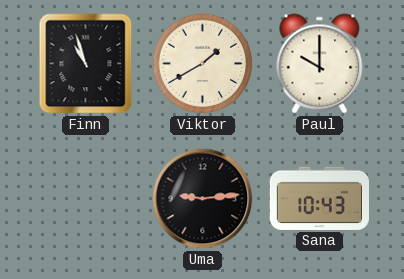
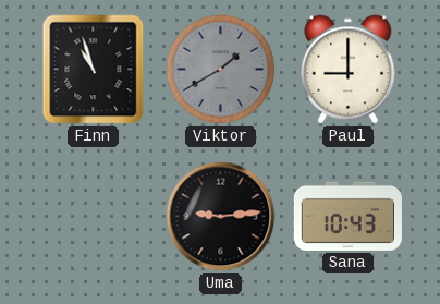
Viktor dial: cream -> grey (221, 70)
Paul: 10:00 -> 9:00 (349, 70)
